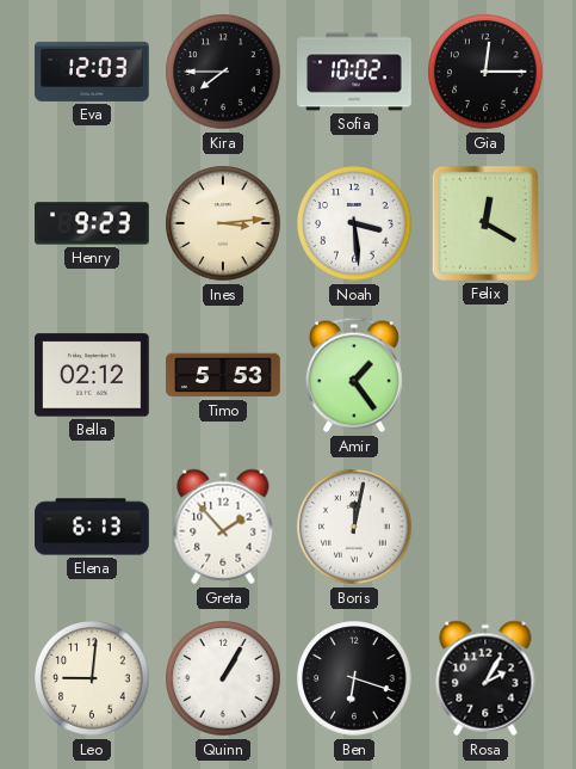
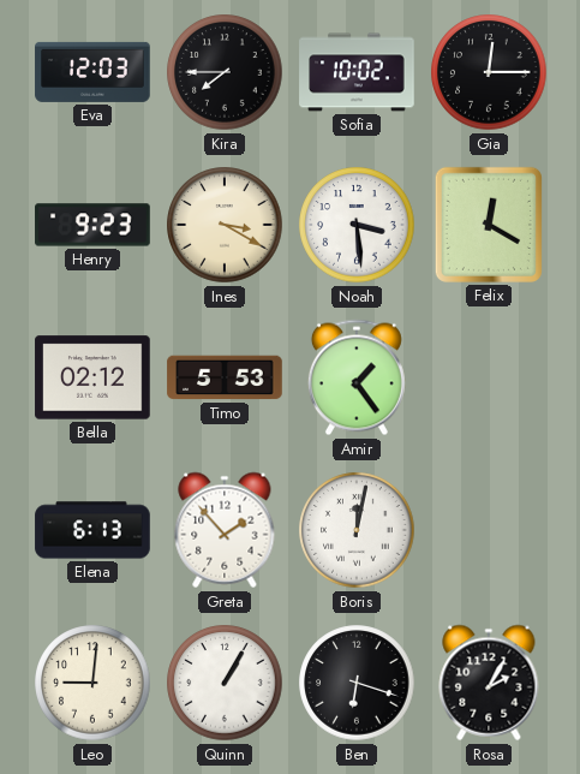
Ines: 3:14 -> 3:20 (225, 225)
